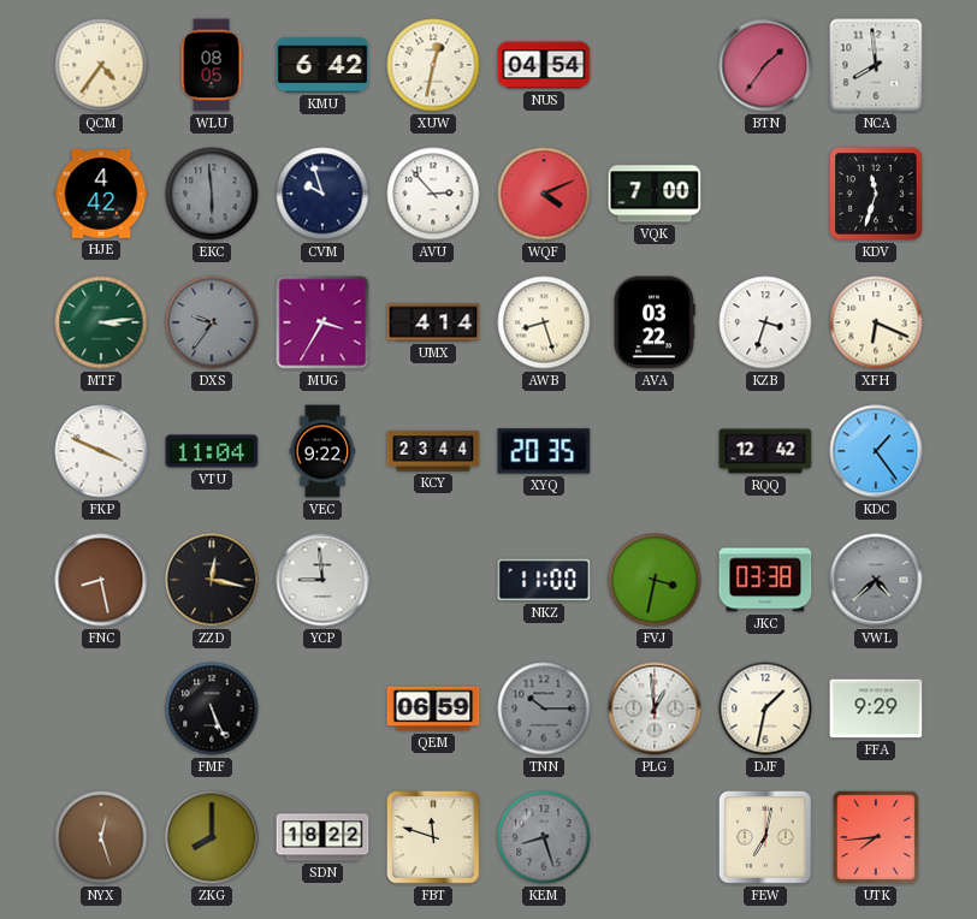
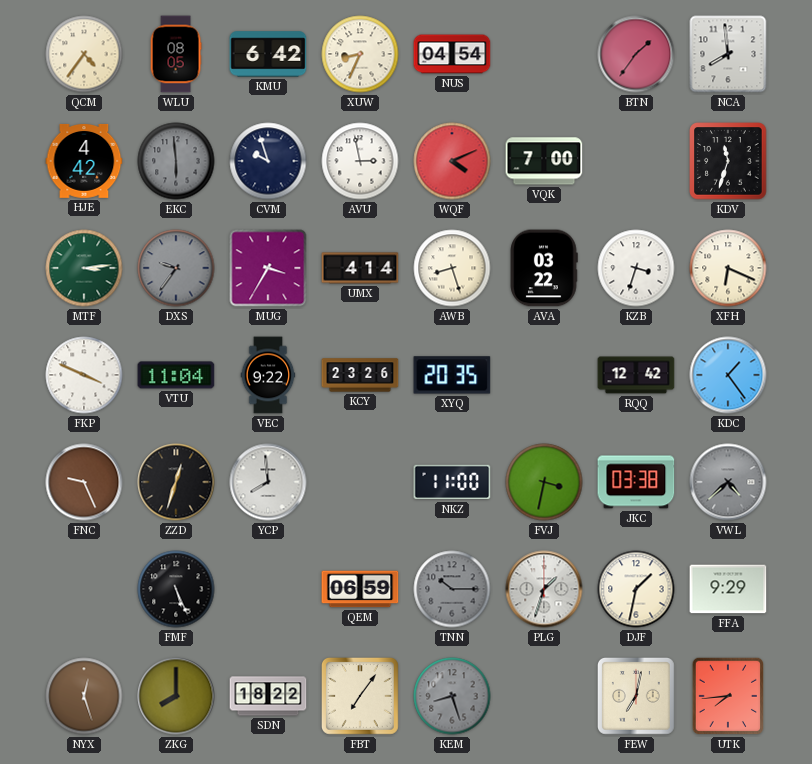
XUW: 12:32 -> 8:34 (360, 54)
AVU: 2:53 -> 2:58 (360, 161)
KCY: 23:44 -> 23:26 (360, 375)
FNC: 8:28 -> 9:26 (84, 482)
ZZD: 12:17 -> 12:33 (176, 482)
YCP: 8:59 -> 7:59 (268, 482)
PLG: 12:59 -> 1:33 (544, 589)
FBT: 11:48 -> 7:06 (361, 697)
